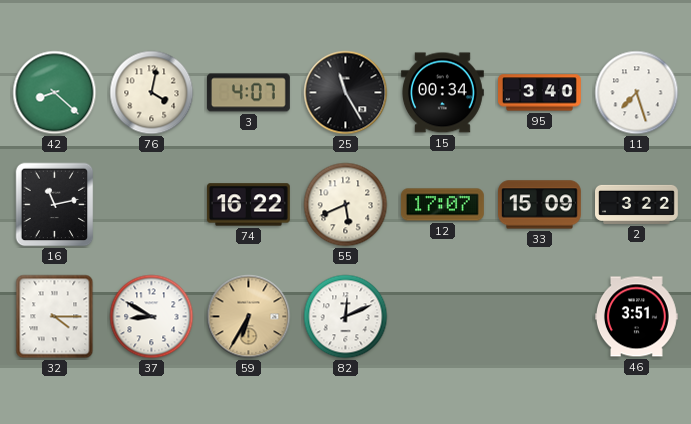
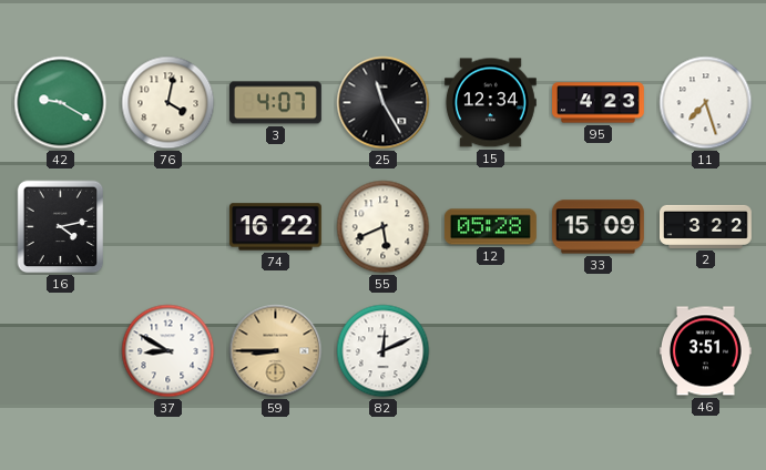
42: 8:22 -> 9:20 (61, 103)
15: 00:34 -> 12:34 (490, 103)
95: 3:40 -> 4:23 (599, 103)
16: 11:13 -> 4:13 (61, 227)
12: 17:07 -> 05:28 (490, 227)
32: 4:15 -> none (55, 317)
59: 6:35 -> 8:45 (276, 351)
